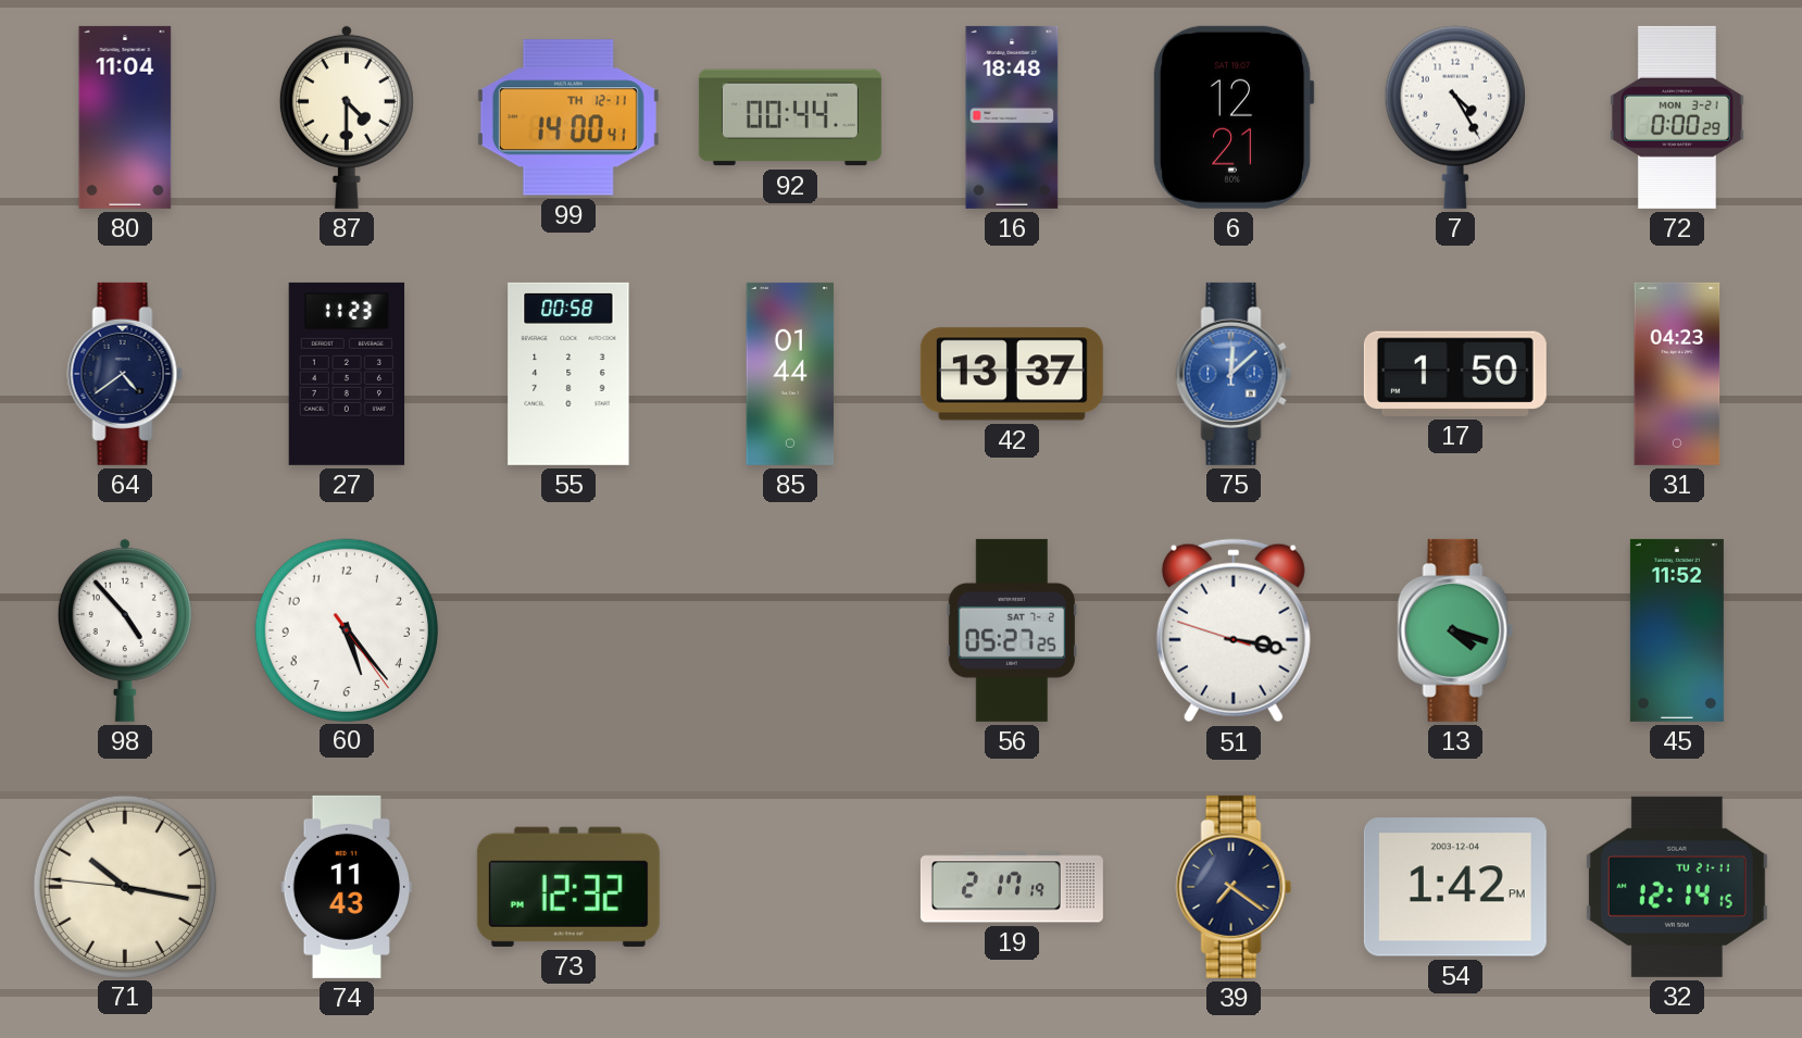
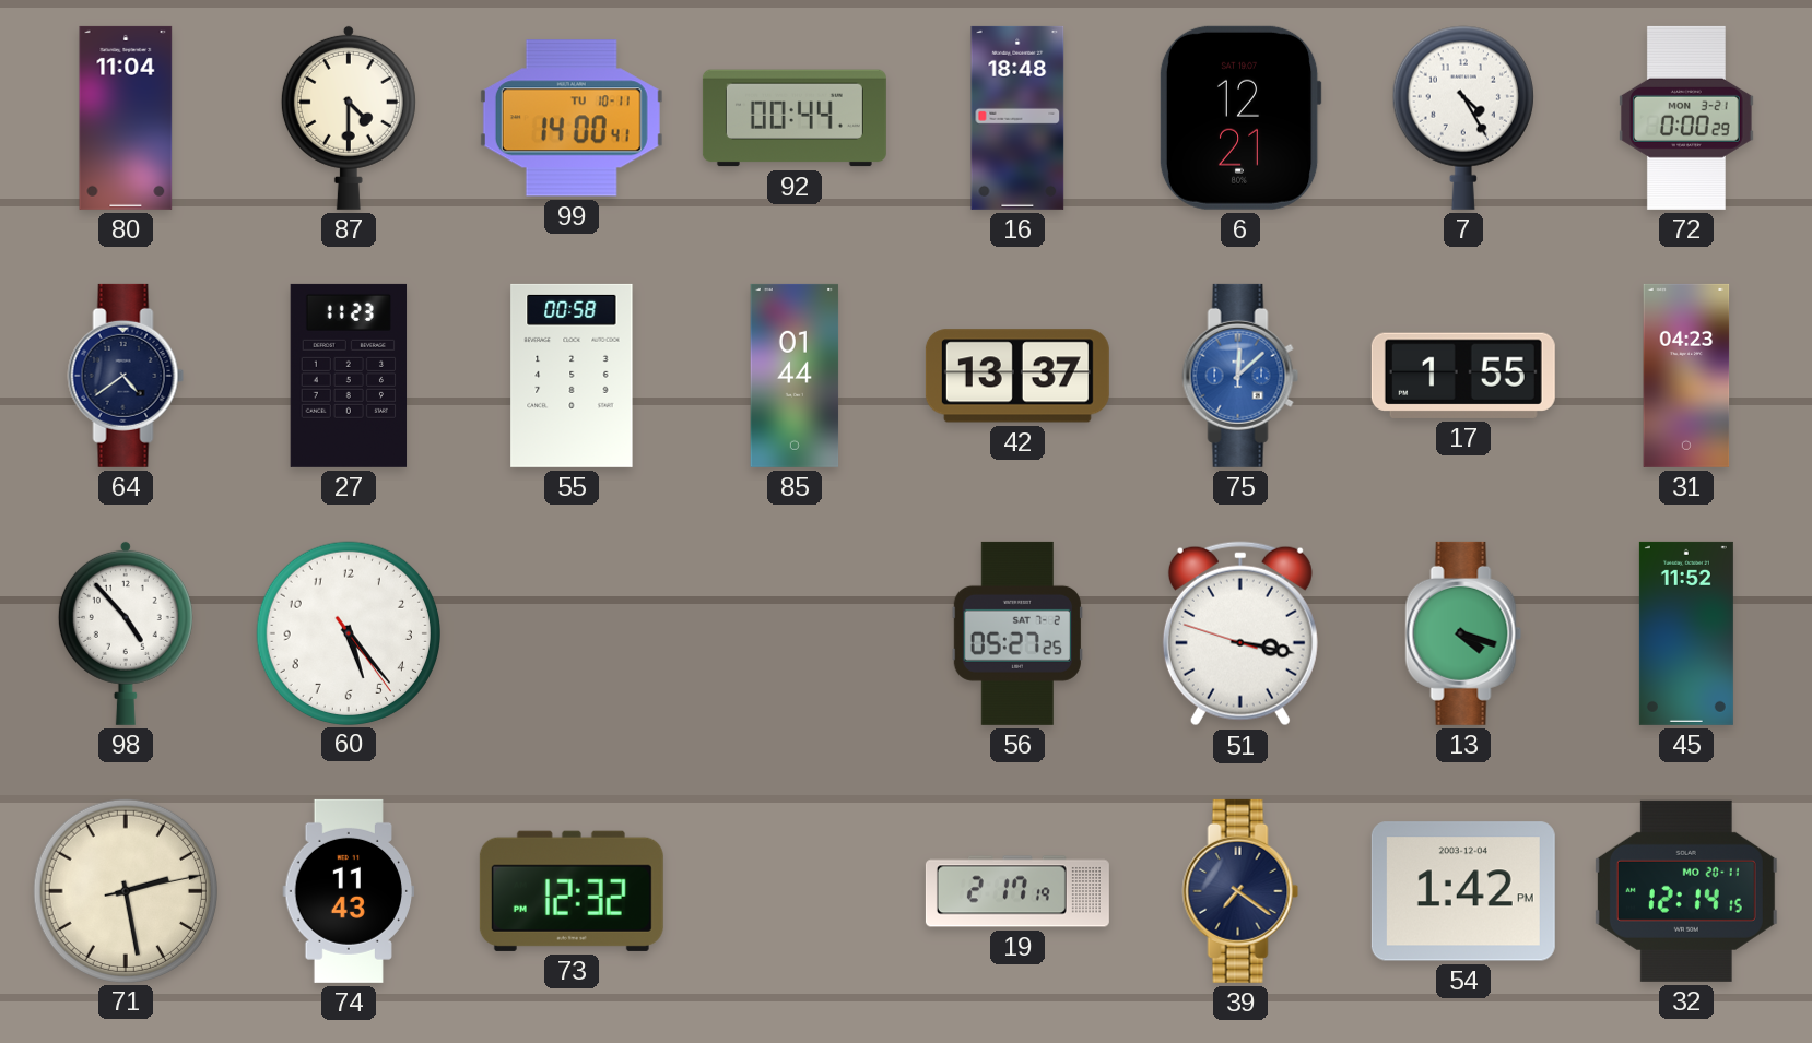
99 date: TH 12-11 -> TU 10-11 (572, 118)
17: 1:50 -> 1:55 (1463, 376)
71: 10:16 -> 2:28 (125, 890)
32 date: TU 21-11 -> MO 20-11 (1686, 891)
